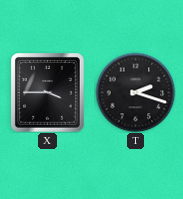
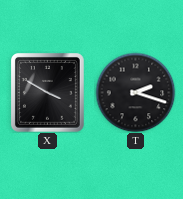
X: 3:45 -> 3:50 (48, 93)
